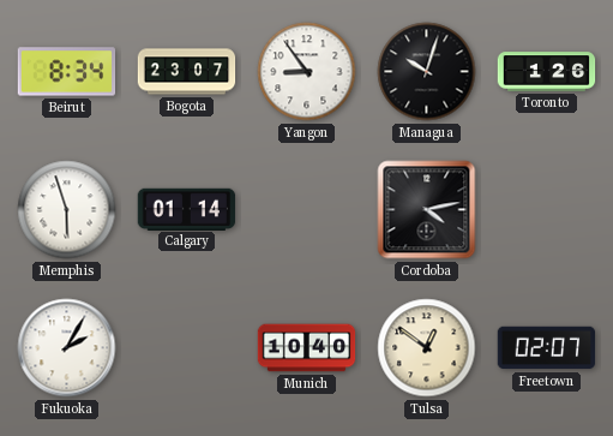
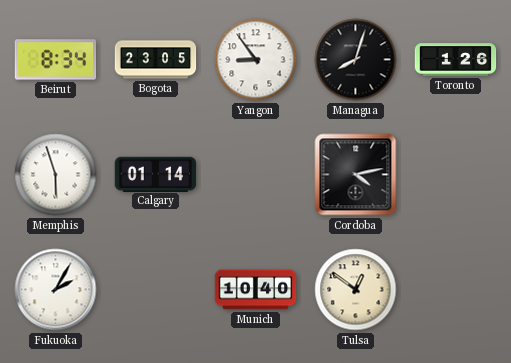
Bogota: 23:07 -> 23:05 (156, 60)
Managua: 10:03 -> 8:03 (356, 60)
Freetown: 02:07 -> none (547, 348)
